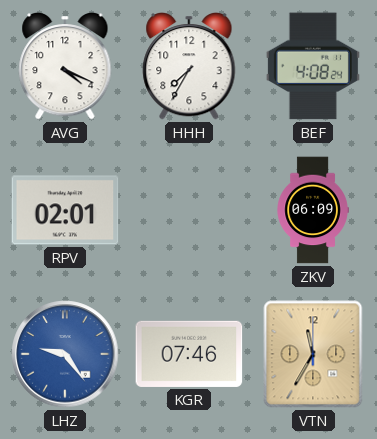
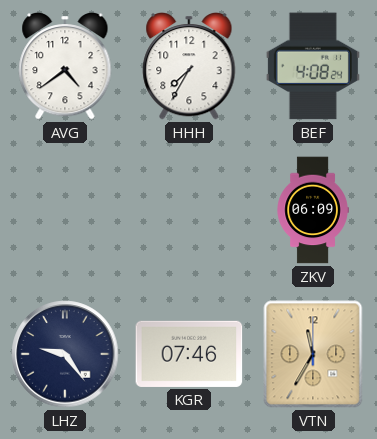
AVG: 4:19 -> 4:39 (65, 66)
RPV: 02:01 -> none (65, 210)
LHZ dial: blue -> navy (65, 354)
